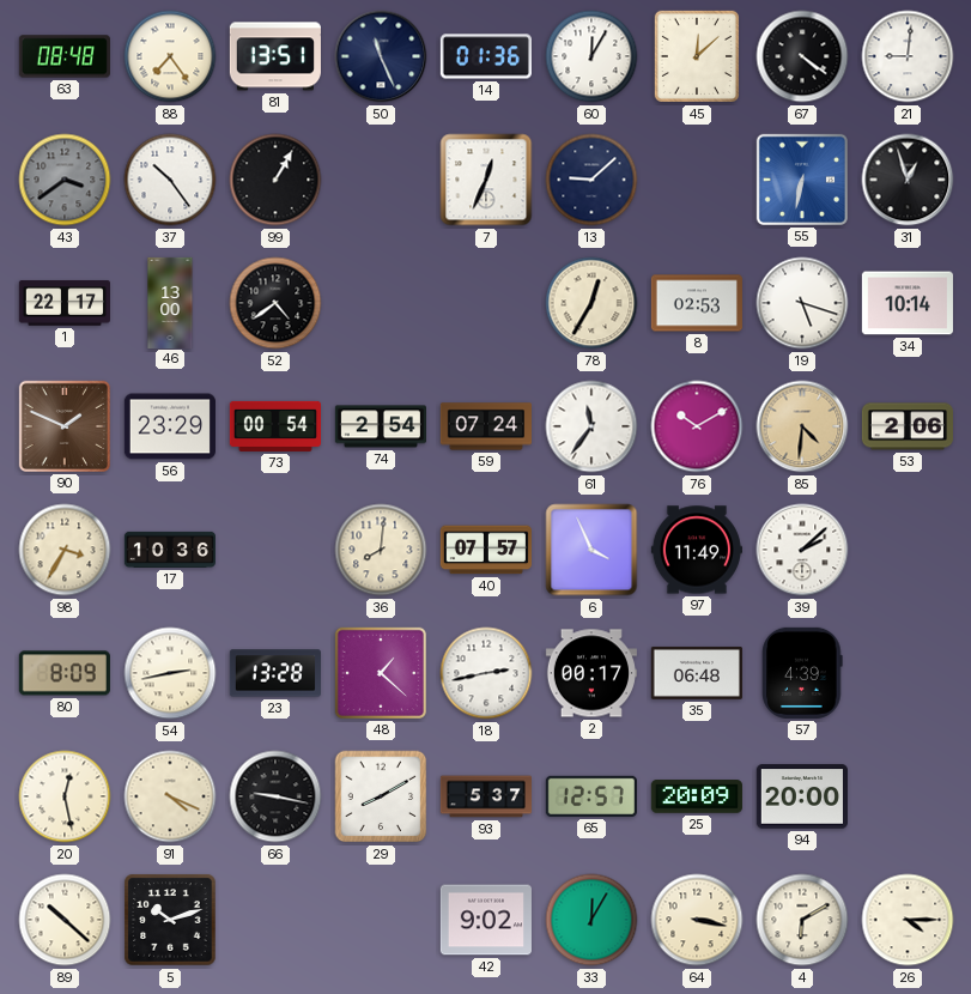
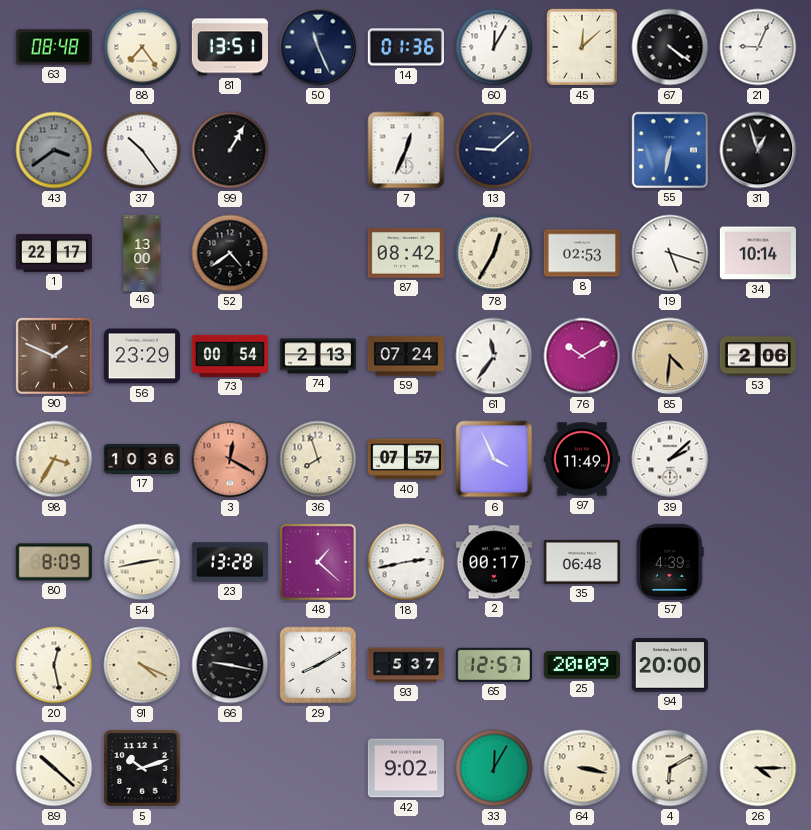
21: 9:01 -> 9:04 (758, 47)
87: none -> 08:42 (406, 253)
74: 2:54 -> 2:13 (317, 356)
3: none -> 12:20 (230, 459)
36: 8:01 -> 7:57 (318, 459)
